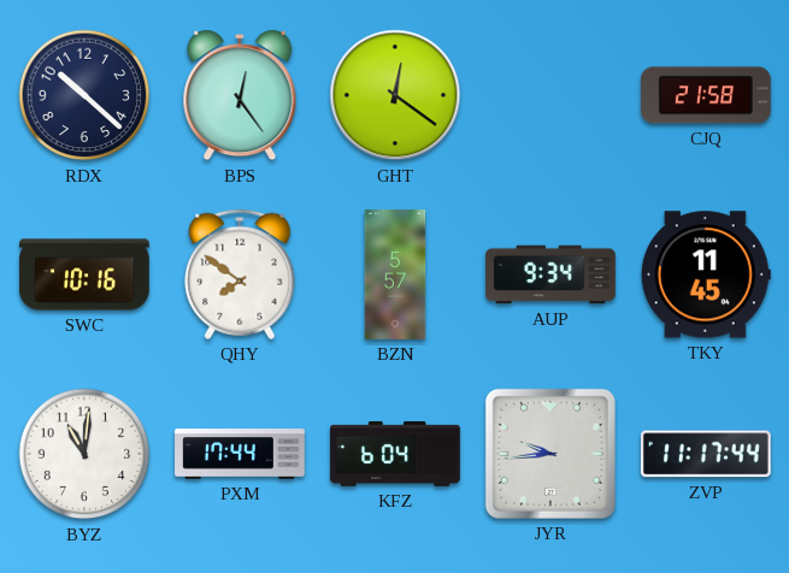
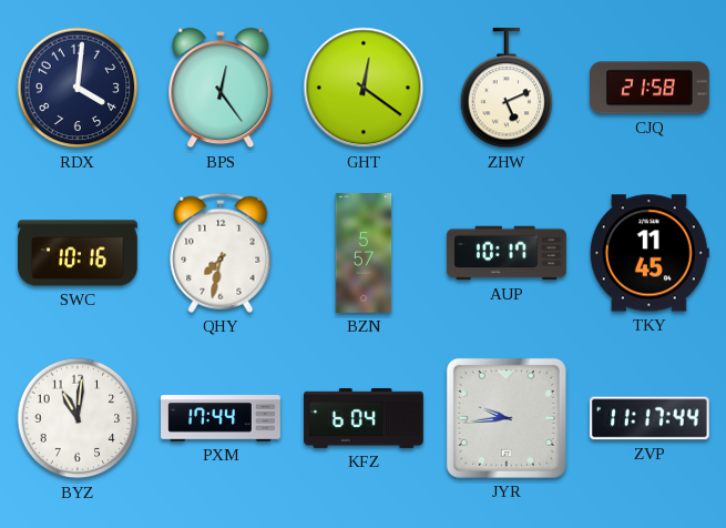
RDX: 10:22 -> 4:01 (78, 88)
ZHW: none -> 5:11 (507, 89)
QHY: 7:51 -> 7:32 (221, 253)
AUP: 9:34 -> 10:17 (507, 253)
